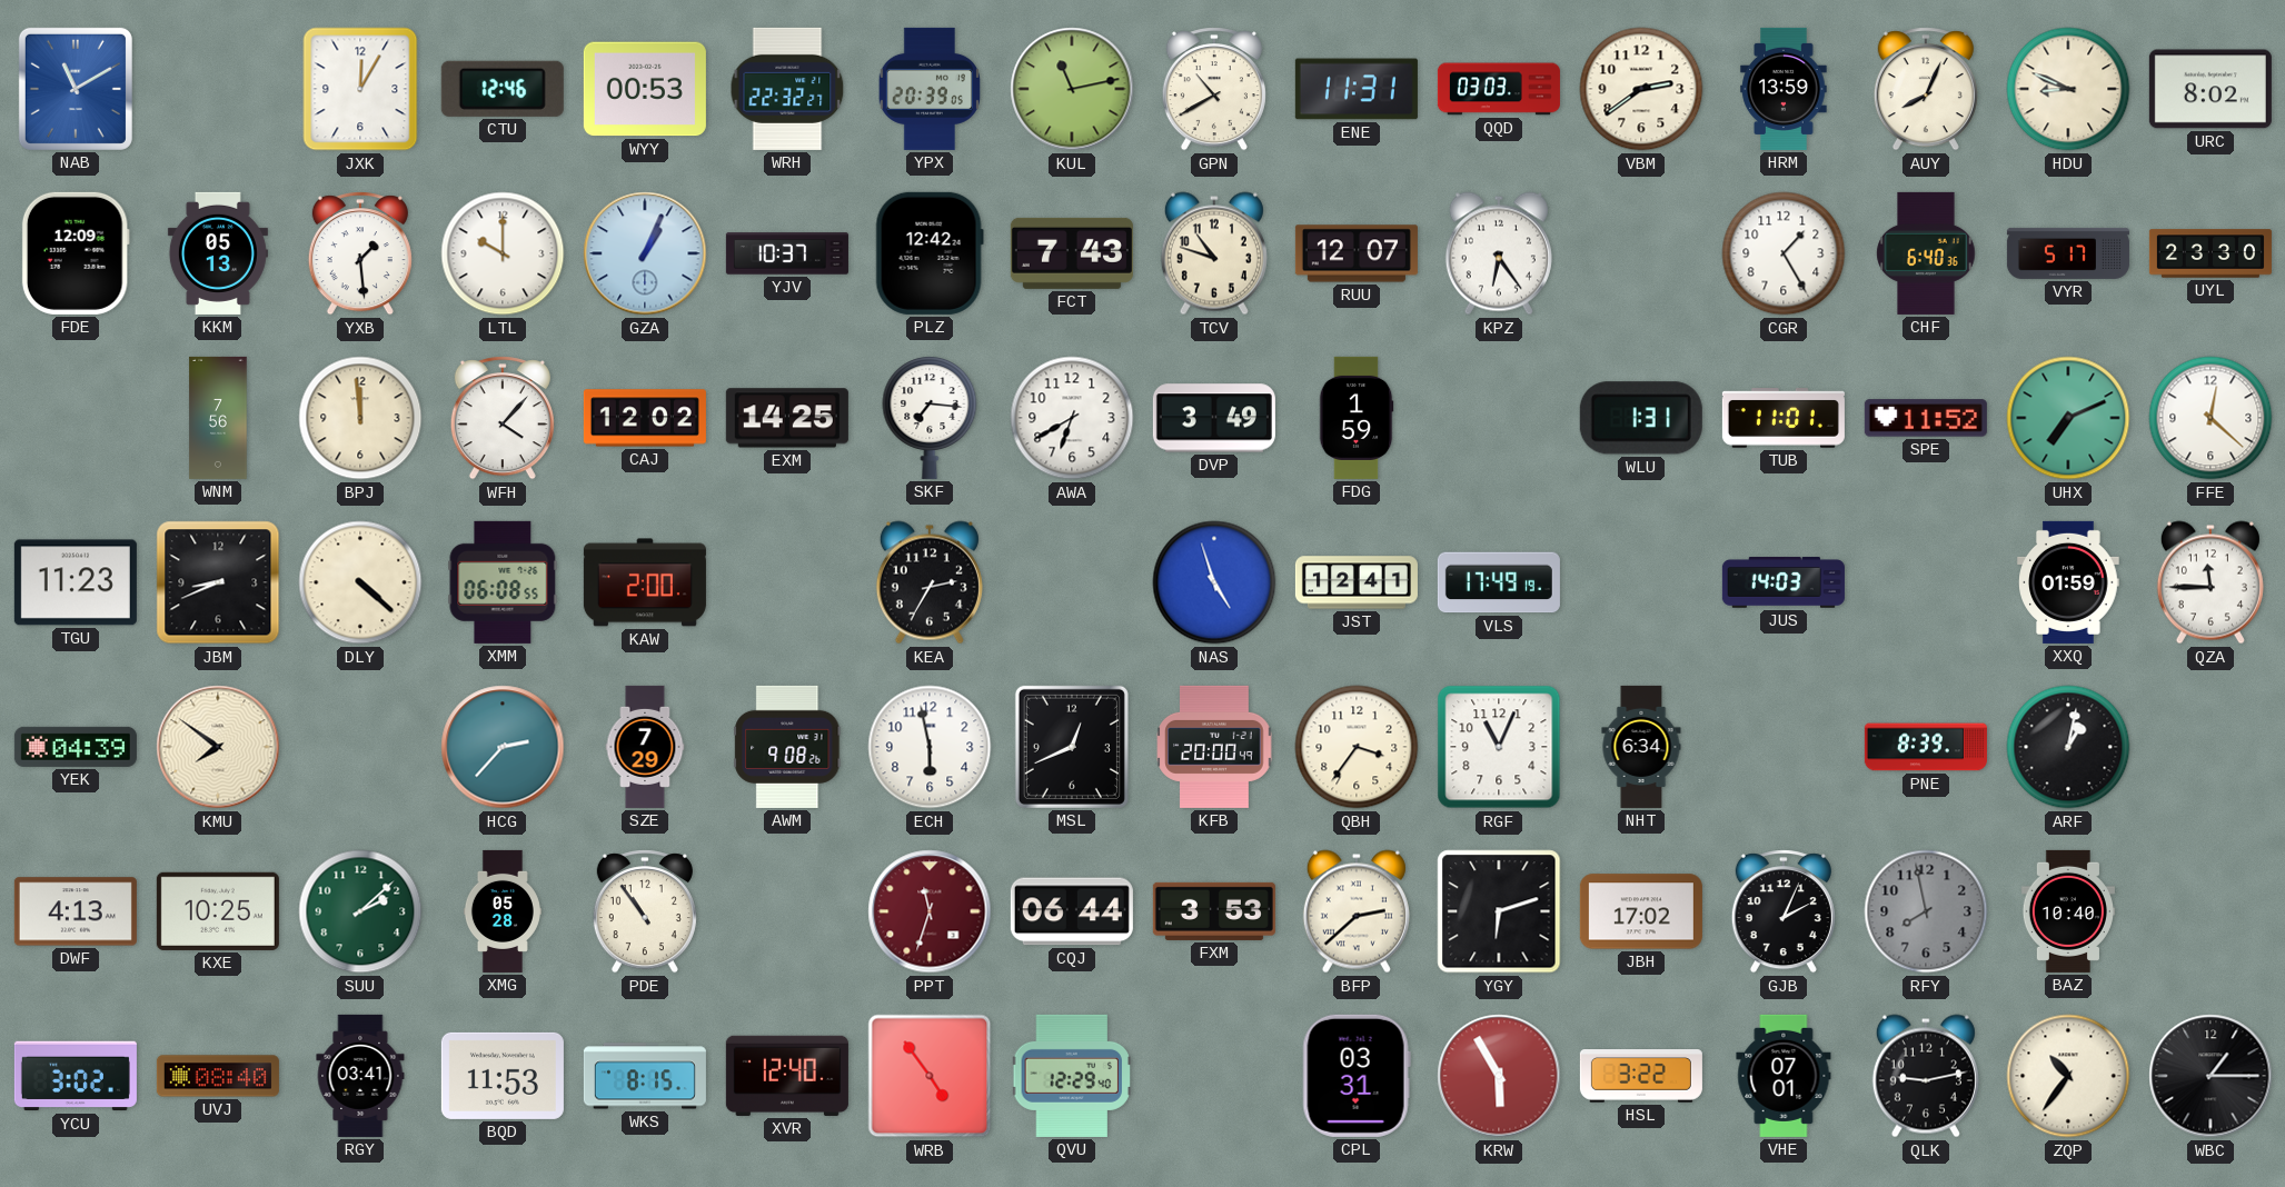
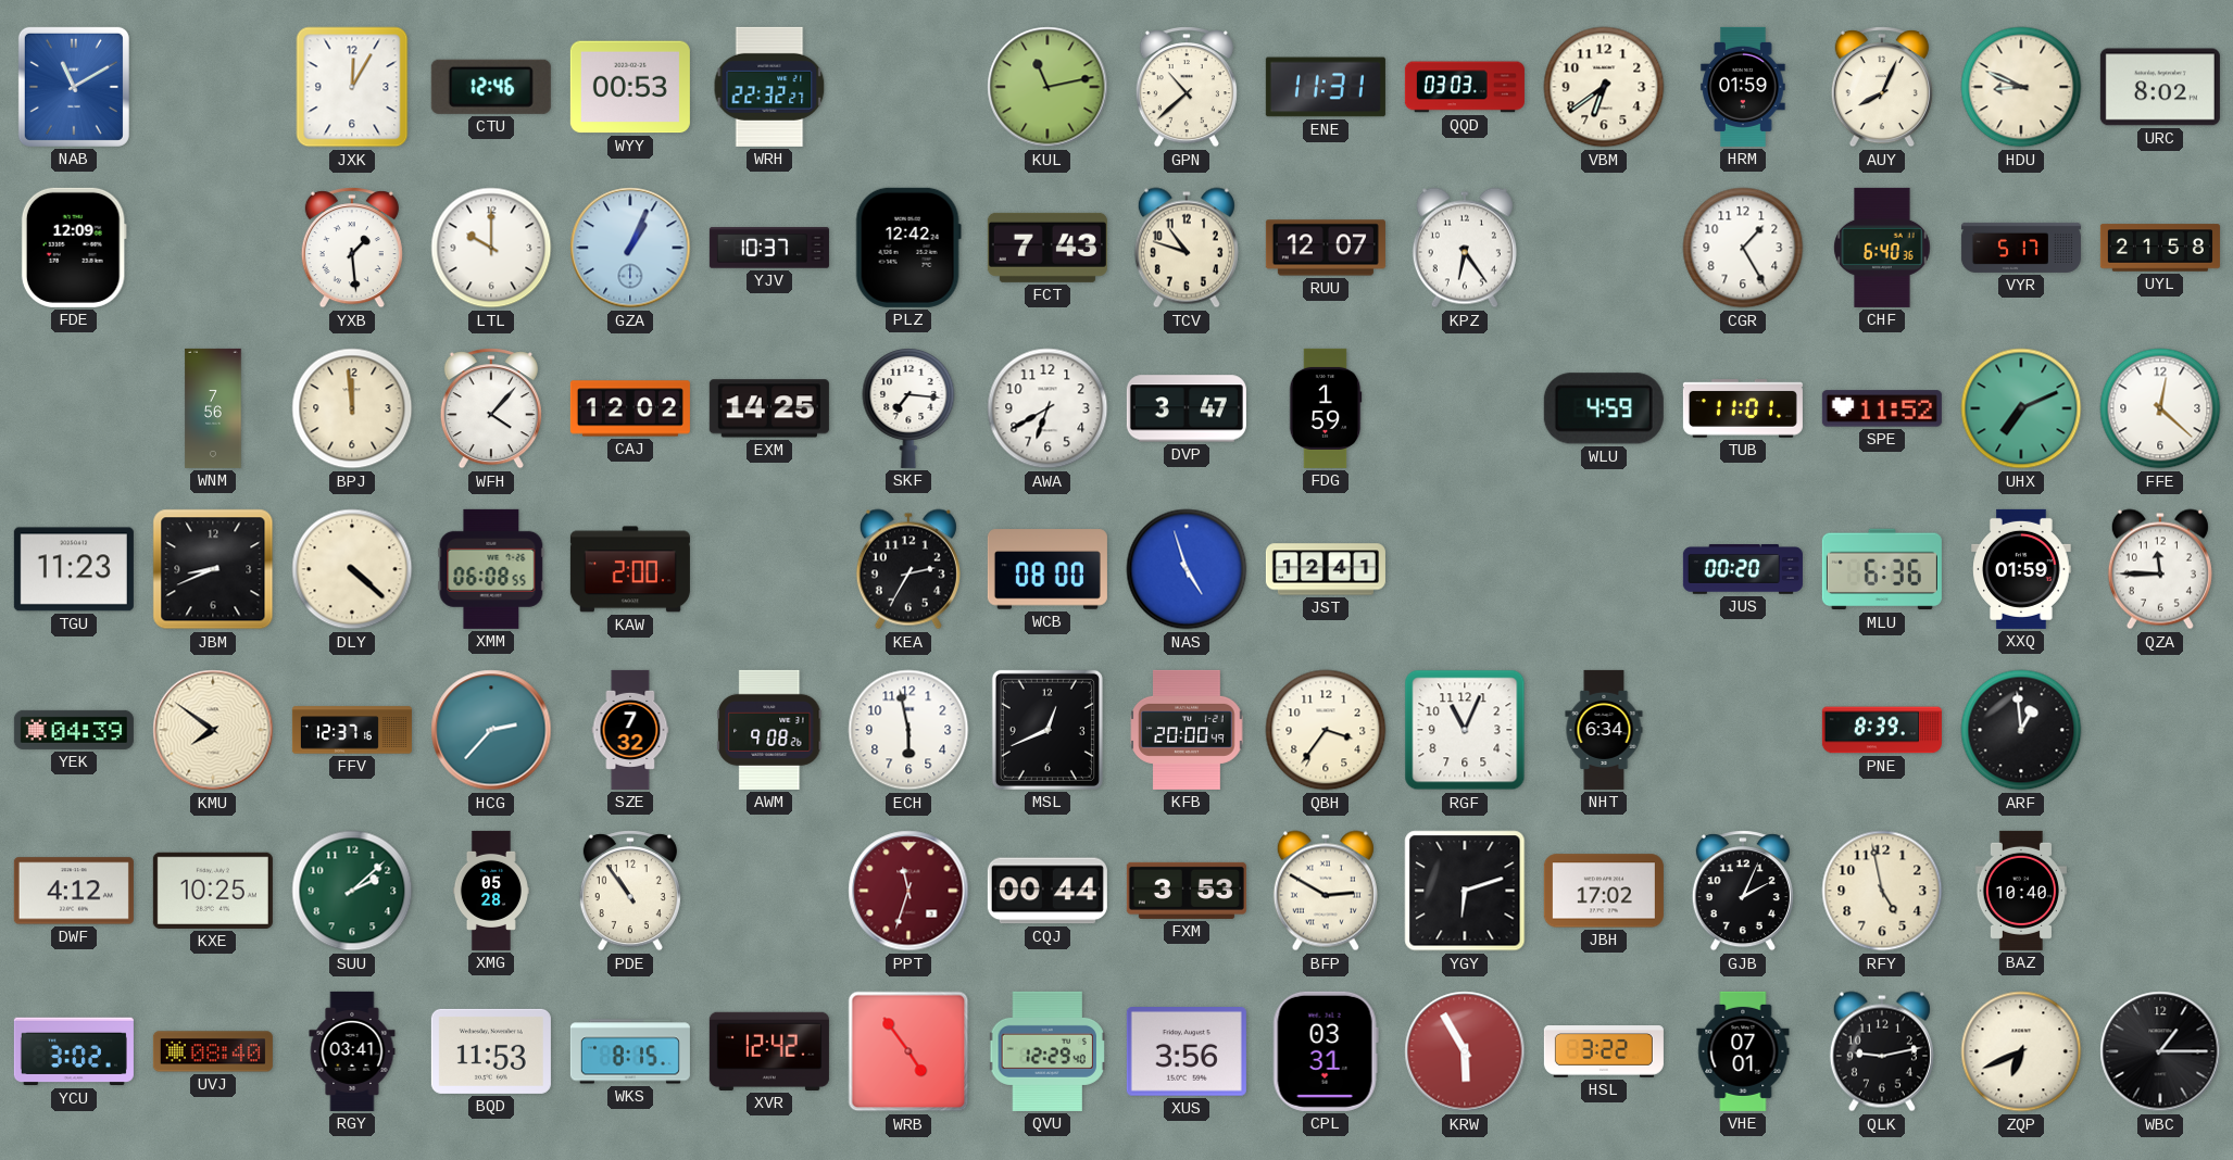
YPX: 20:39 -> none (930, 89)
GPN: 10:40 -> 10:38 (1187, 87)
VBM: 2:39 -> 6:39 (1604, 87)
HRM: 13:59 -> 01:59 (1743, 87)
KKM: 05:13 -> none (218, 253)
UYL: 23:30 -> 21:58 (2160, 248)
DVP: 3:49 -> 3:47 (1187, 408)
WLU: 1:31 -> 4:59 (1604, 408)
WCB: none -> 08:00 (1047, 569)
VLS: 17:49 -> none (1499, 582)
JUS: 14:03 -> 00:20 (1743, 569)
MLU: none -> 6:36 (1882, 569)
FFV: none -> 12:37 (352, 730)
SZE: 7:29 -> 7:32 (630, 730)
ARF: 1:02 -> 12:59 (2021, 730)
DWF: 4:13 -> 4:12 (74, 891)
CQJ: 06:44 -> 00:44 (1047, 891)
BFP: 2:38 -> 2:50 (1326, 891)
RFY: 7:58 -> 4:58 (1882, 891)
RFY dial: grey -> cream (1882, 891)
XVR: 12:40 -> 12:42 (769, 1051)
XUS: none -> 3:56 (1187, 1052)
ZQP: 10:36 -> 6:41 (2021, 1051)
